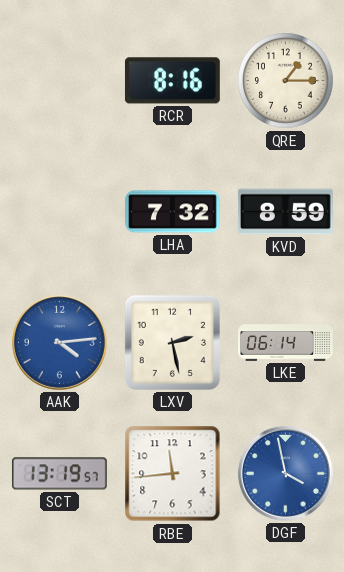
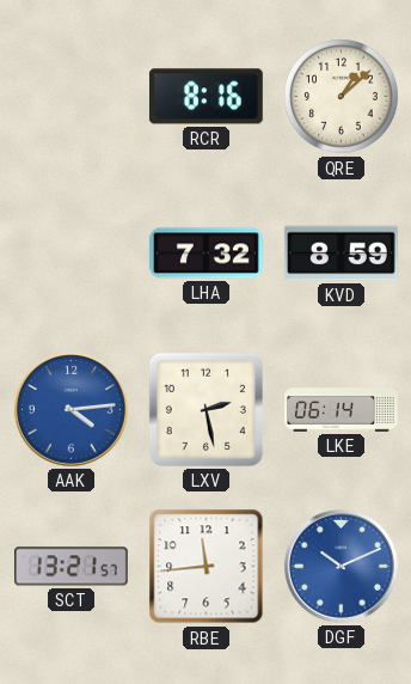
QRE: 1:15 -> 1:08 (342, 97)
SCT: 13:19 -> 13:21 (72, 567)
DGF: 3:58 -> 10:11 (341, 566)
